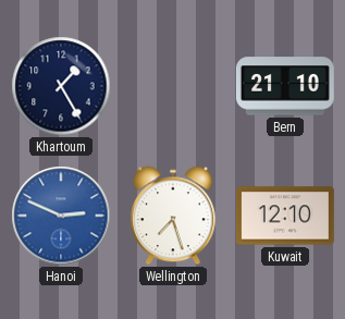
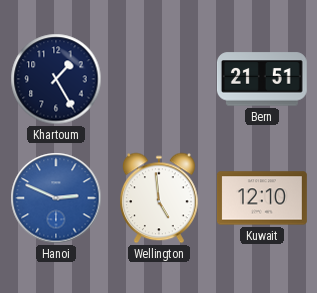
Bern: 21:10 -> 21:51 (262, 79)
Wellington: 7:27 -> 4:59 (160, 198)
